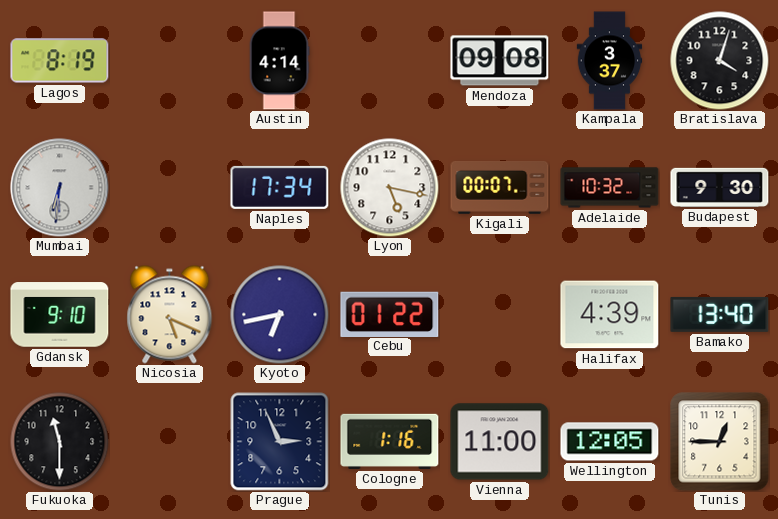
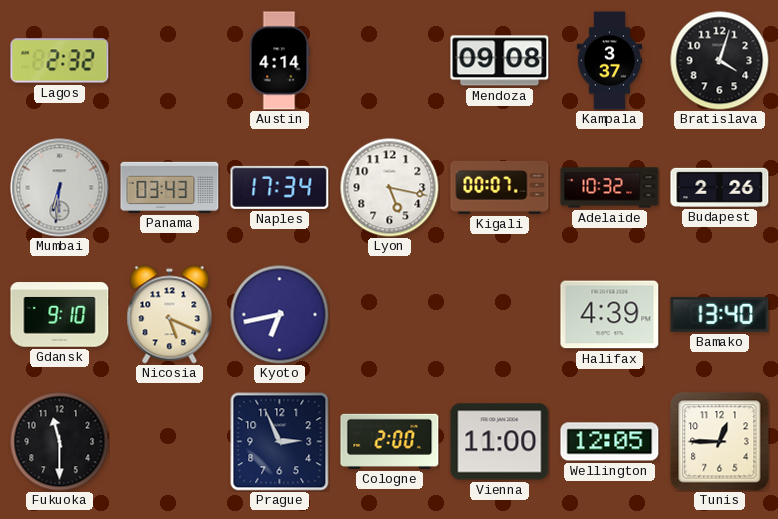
Lagos: 8:19 -> 2:32 (60, 61)
Panama: none -> 03:43 (170, 187)
Budapest: 9:30 -> 2:26 (720, 187)
Cebu: 01:22 -> none (390, 314)
Cologne: 1:16 -> 2:00 (390, 441)
